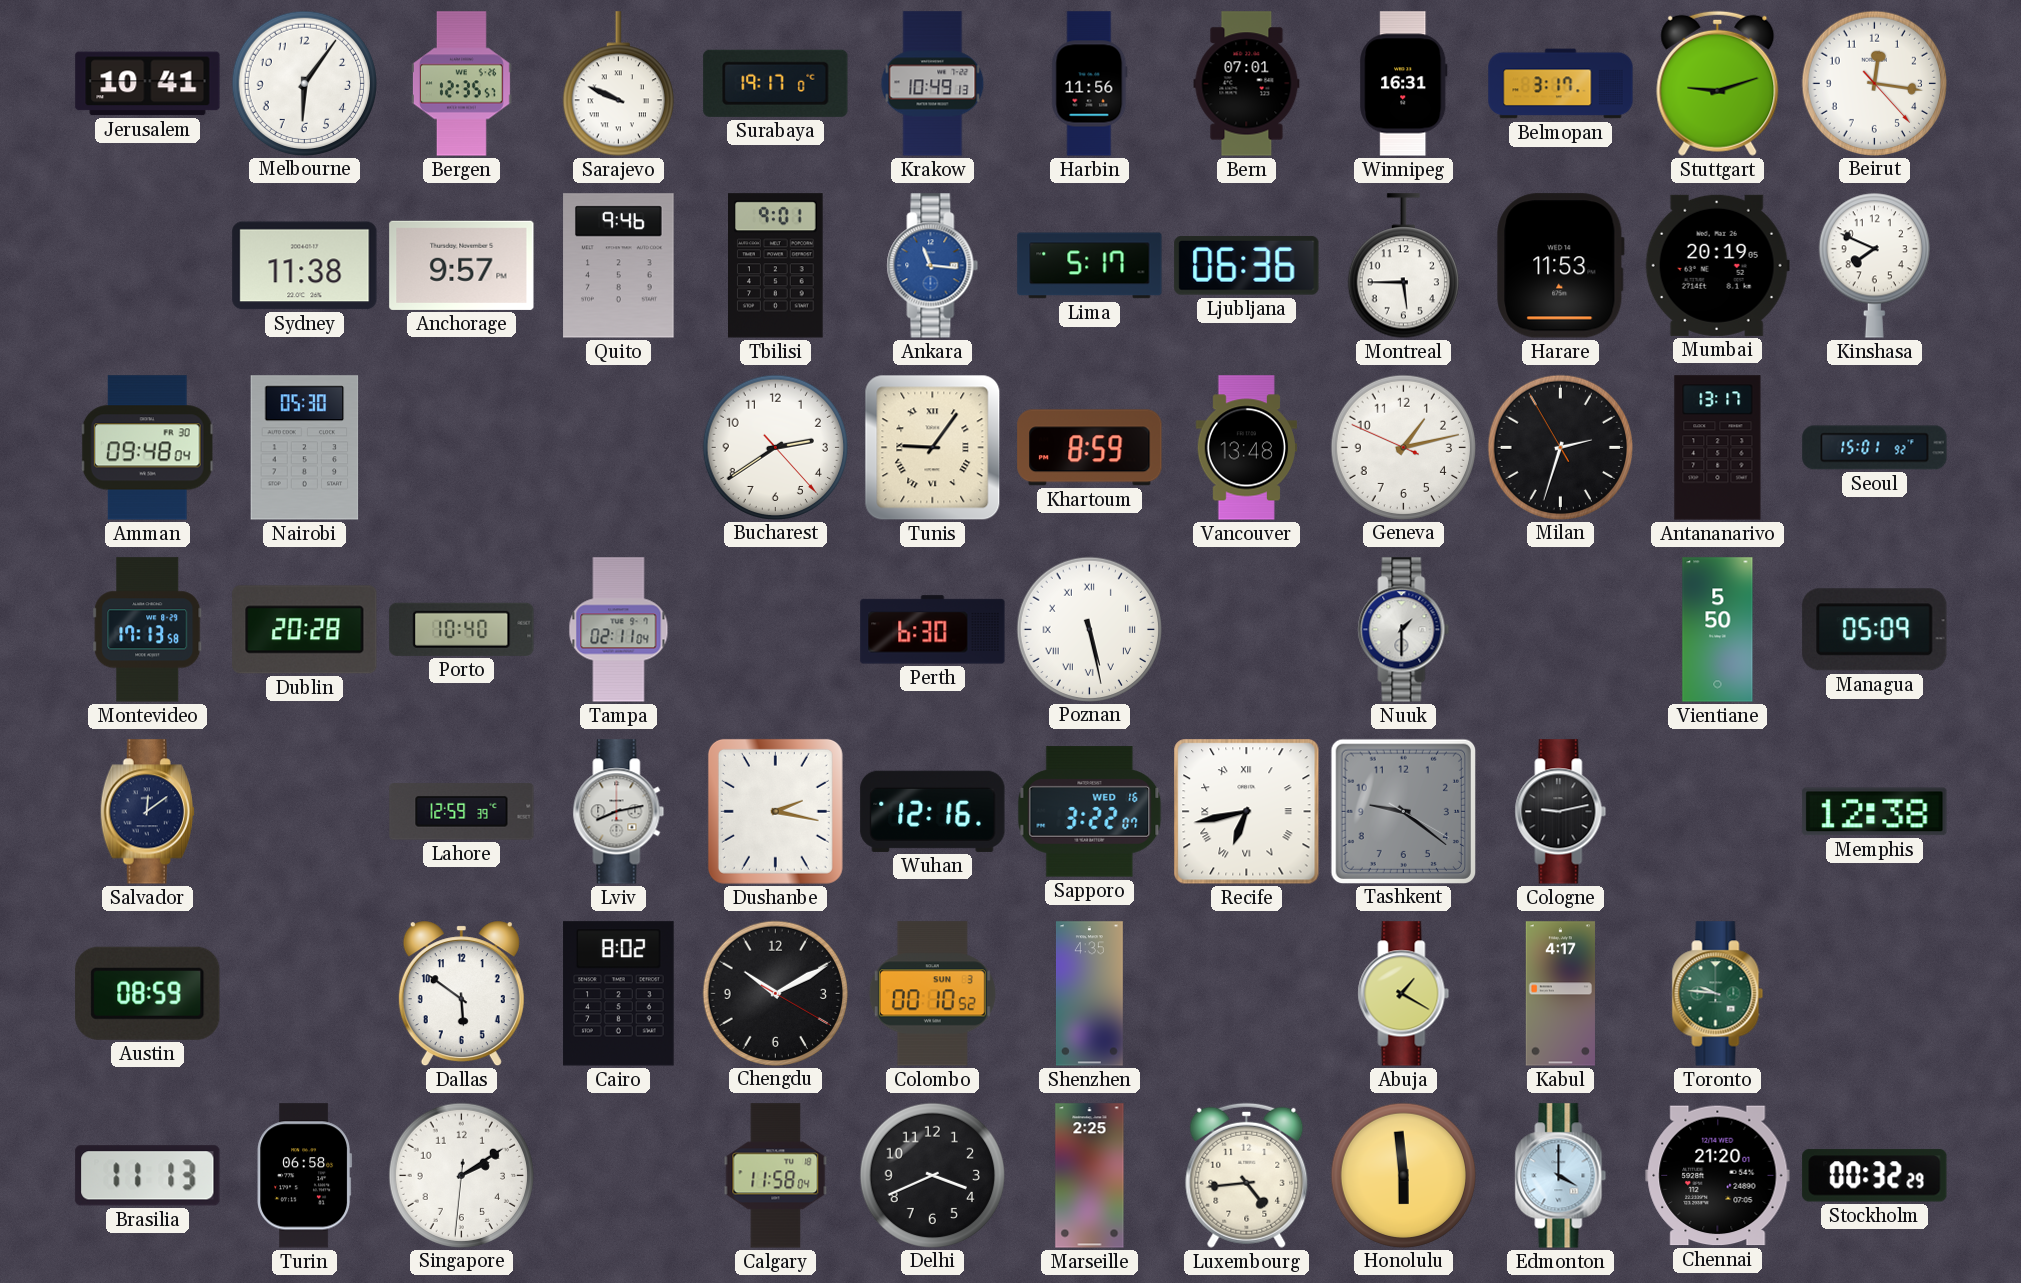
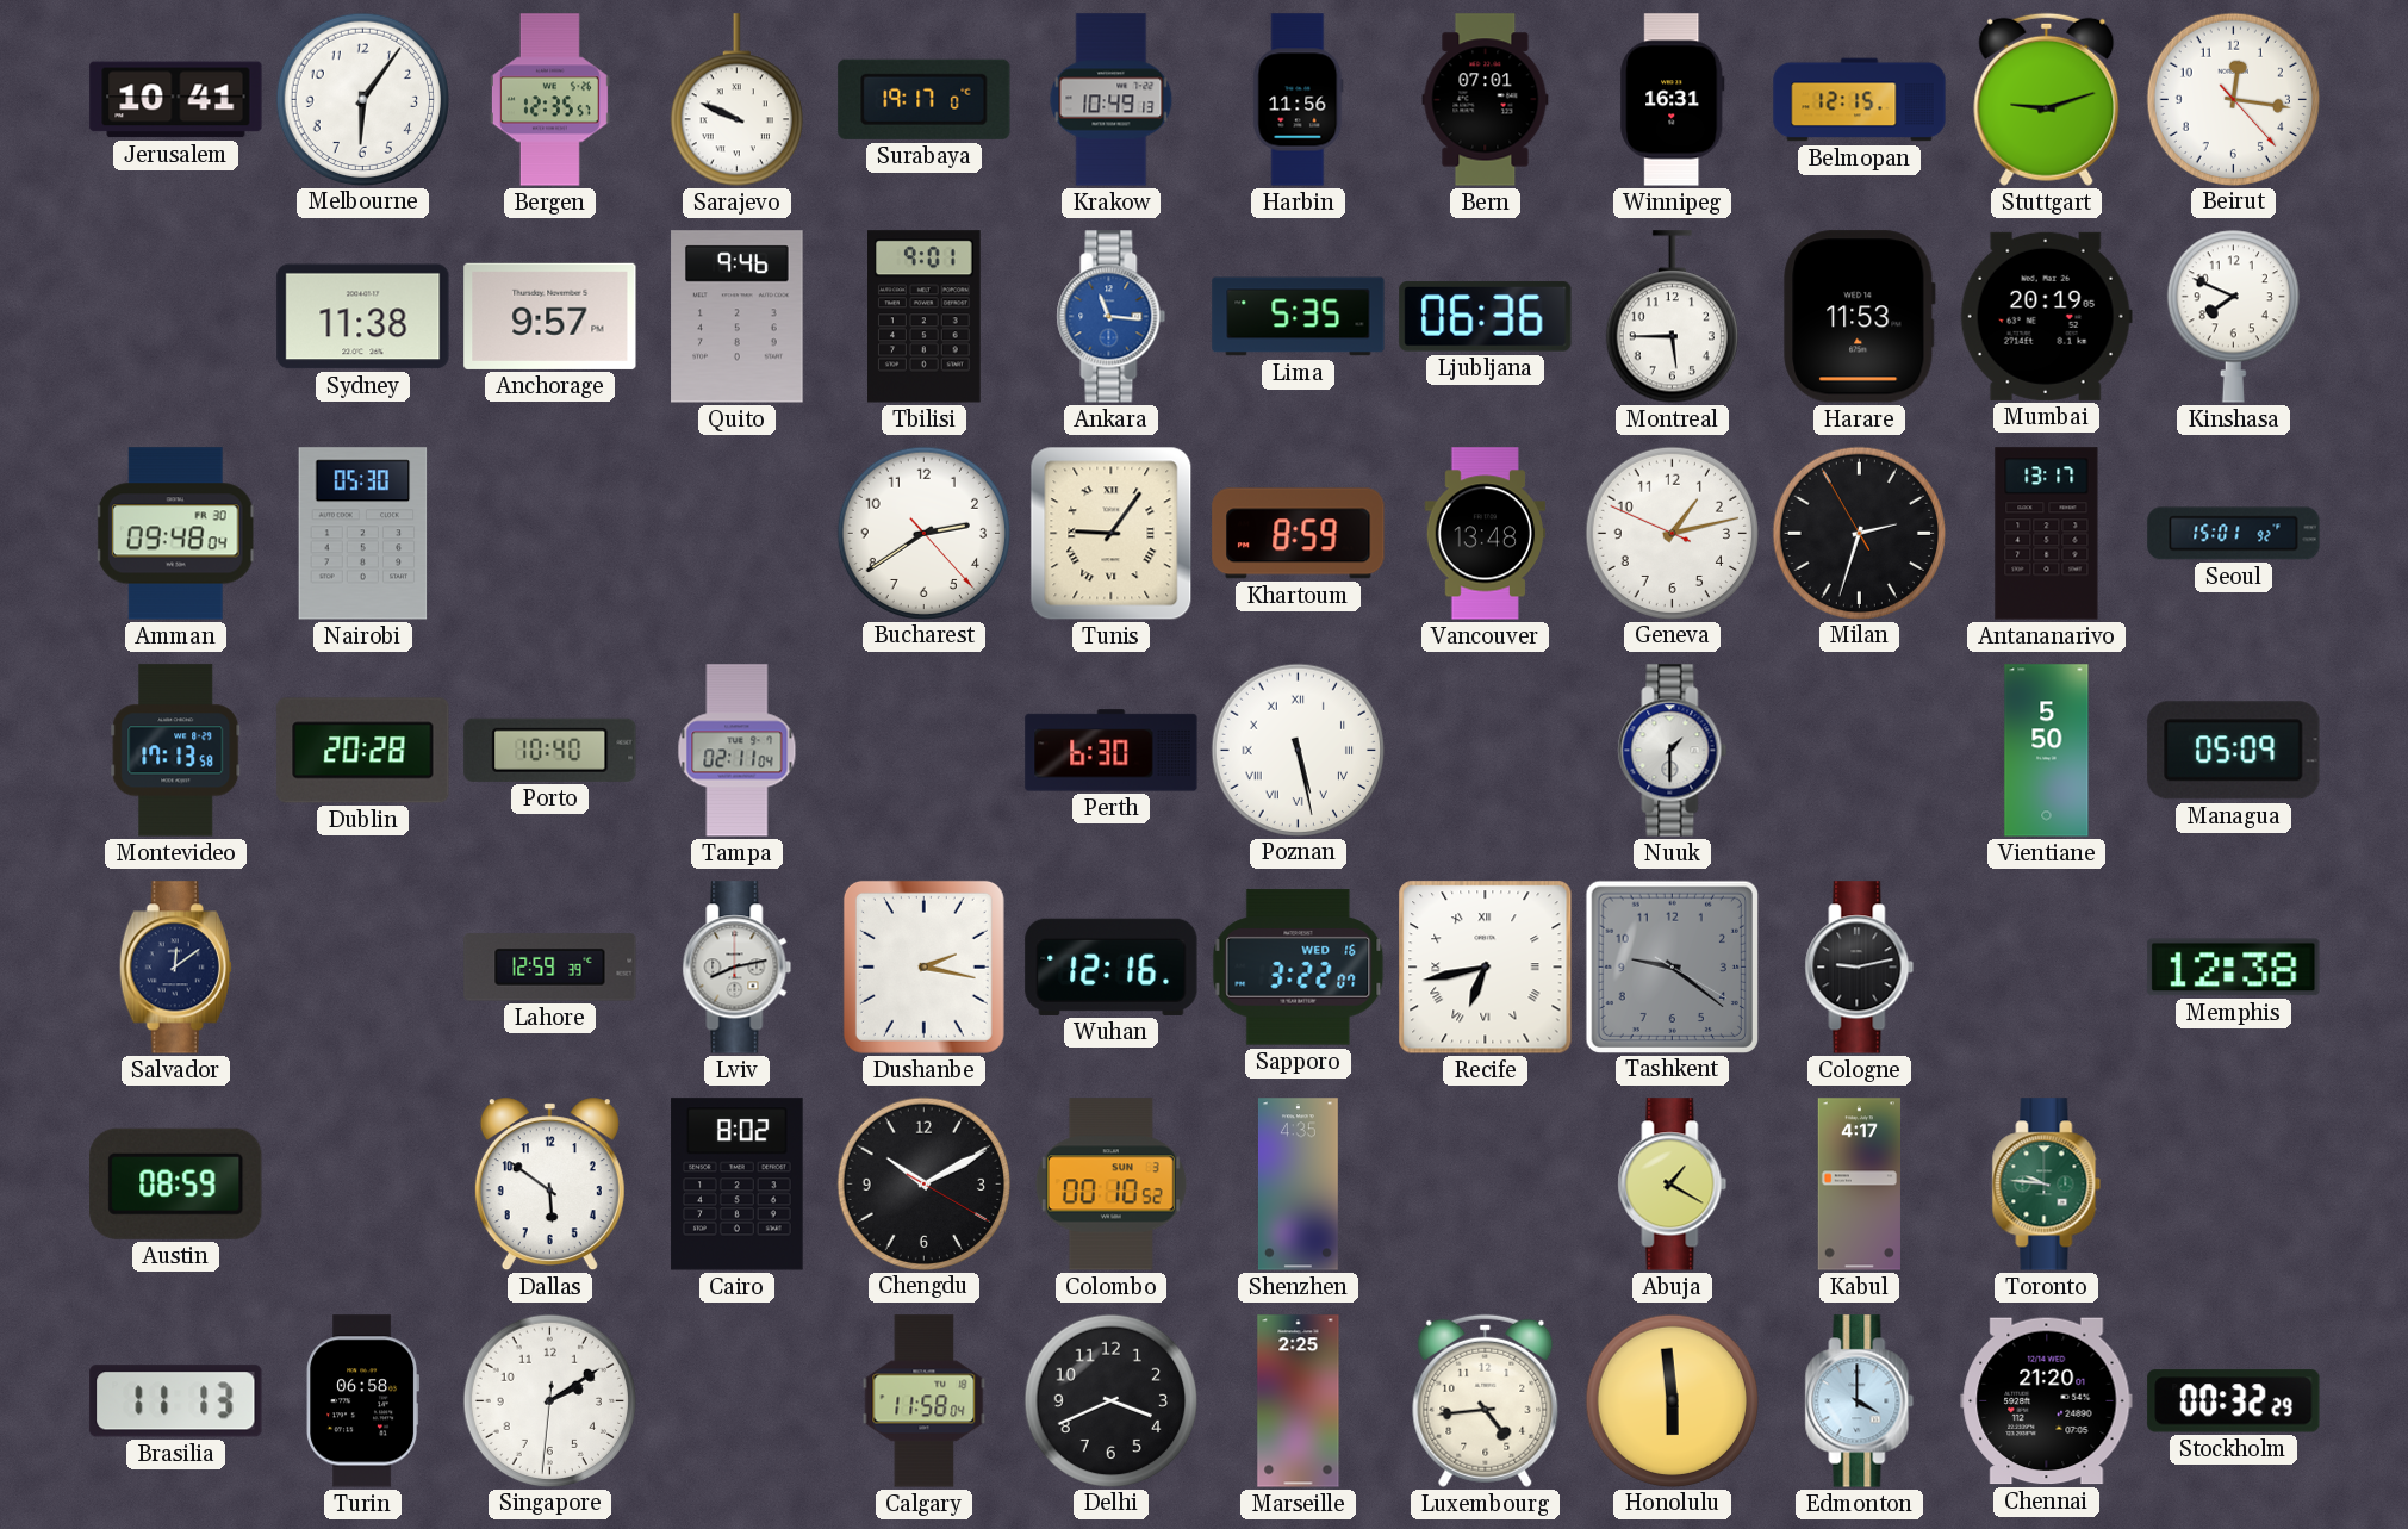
Belmopan: 3:17 -> 12:15 (1860, 100)
Lima: 5:17 -> 5:35 (1299, 317)
